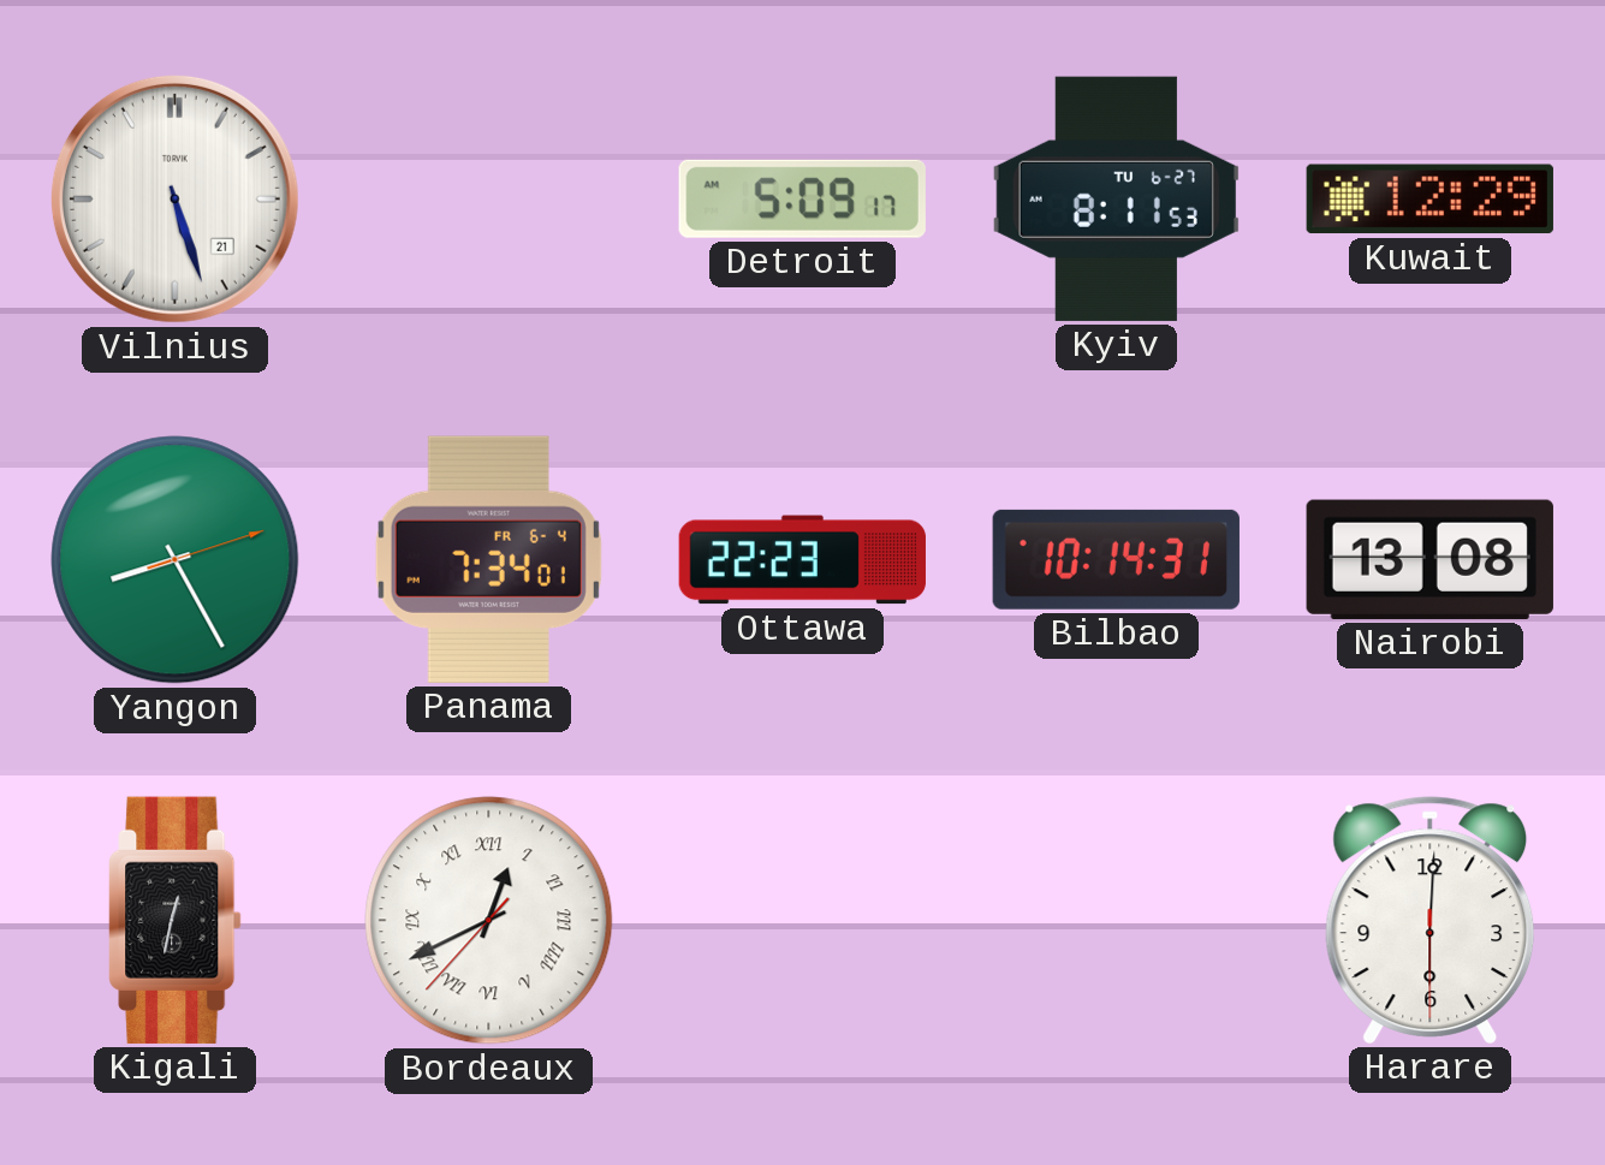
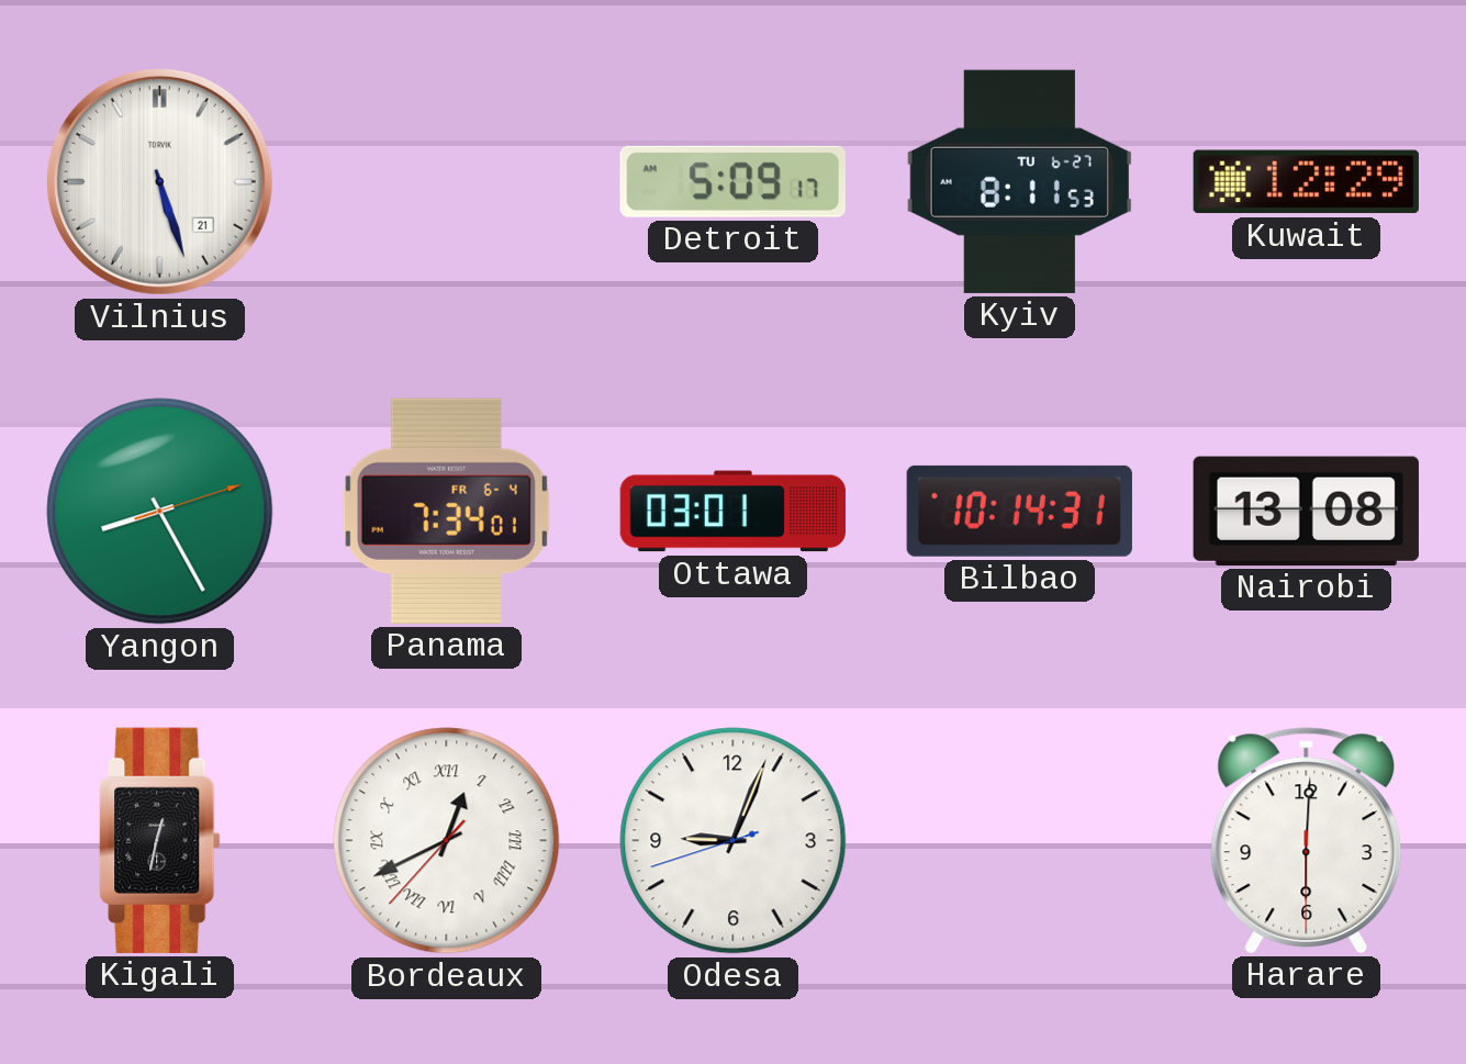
Ottawa: 22:23 -> 03:01 (732, 512)
Odesa: none -> 9:03 (734, 841)
